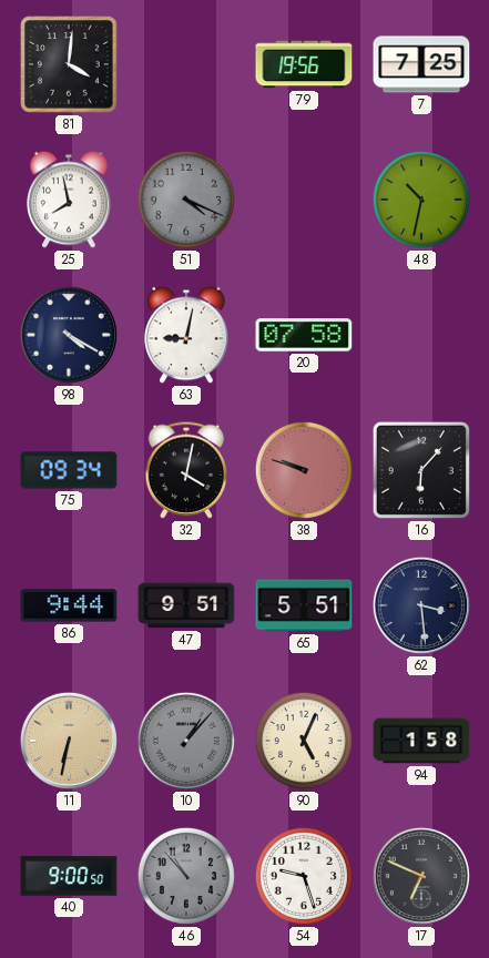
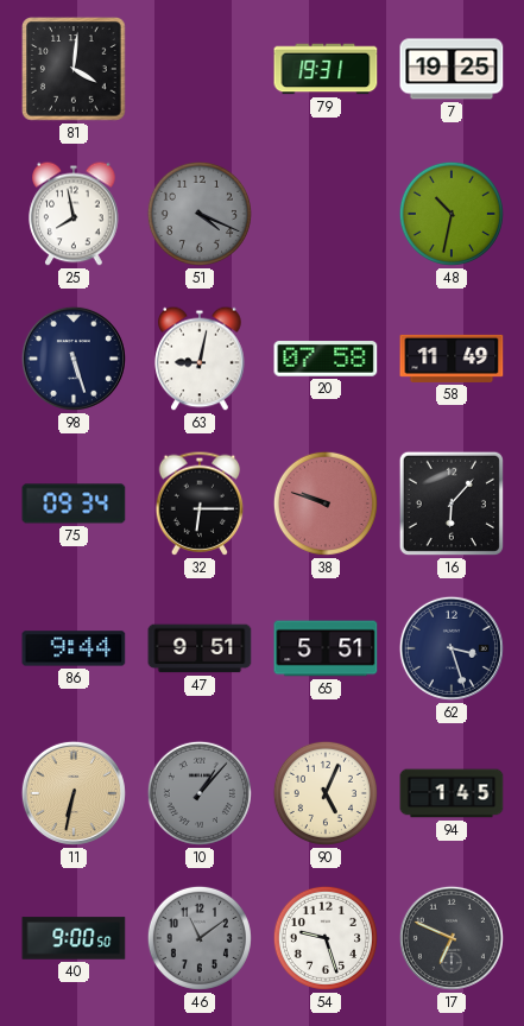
79: 19:56 -> 19:31 (326, 69)
7: 7:25 -> 19:25 (452, 69)
98: 4:20 -> 5:27 (74, 359)
58: none -> 11:49 (452, 359)
32: 4:02 -> 6:15 (200, 503)
62: 3:29 -> 3:27 (452, 648)
94: 1:58 -> 1:45 (452, 793)
46: 10:53 -> 11:09 (200, 938)
